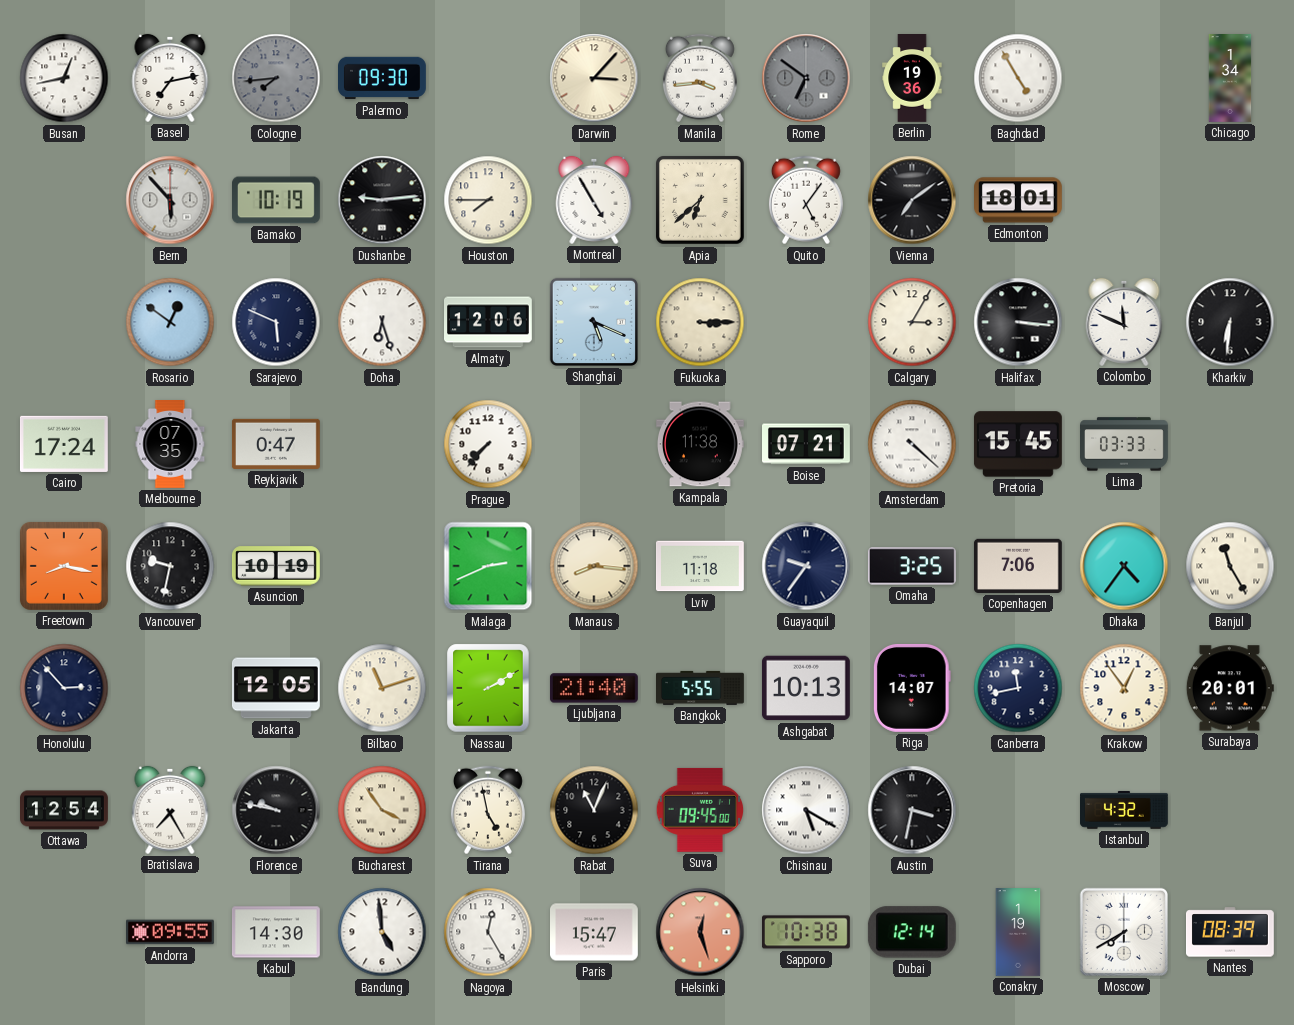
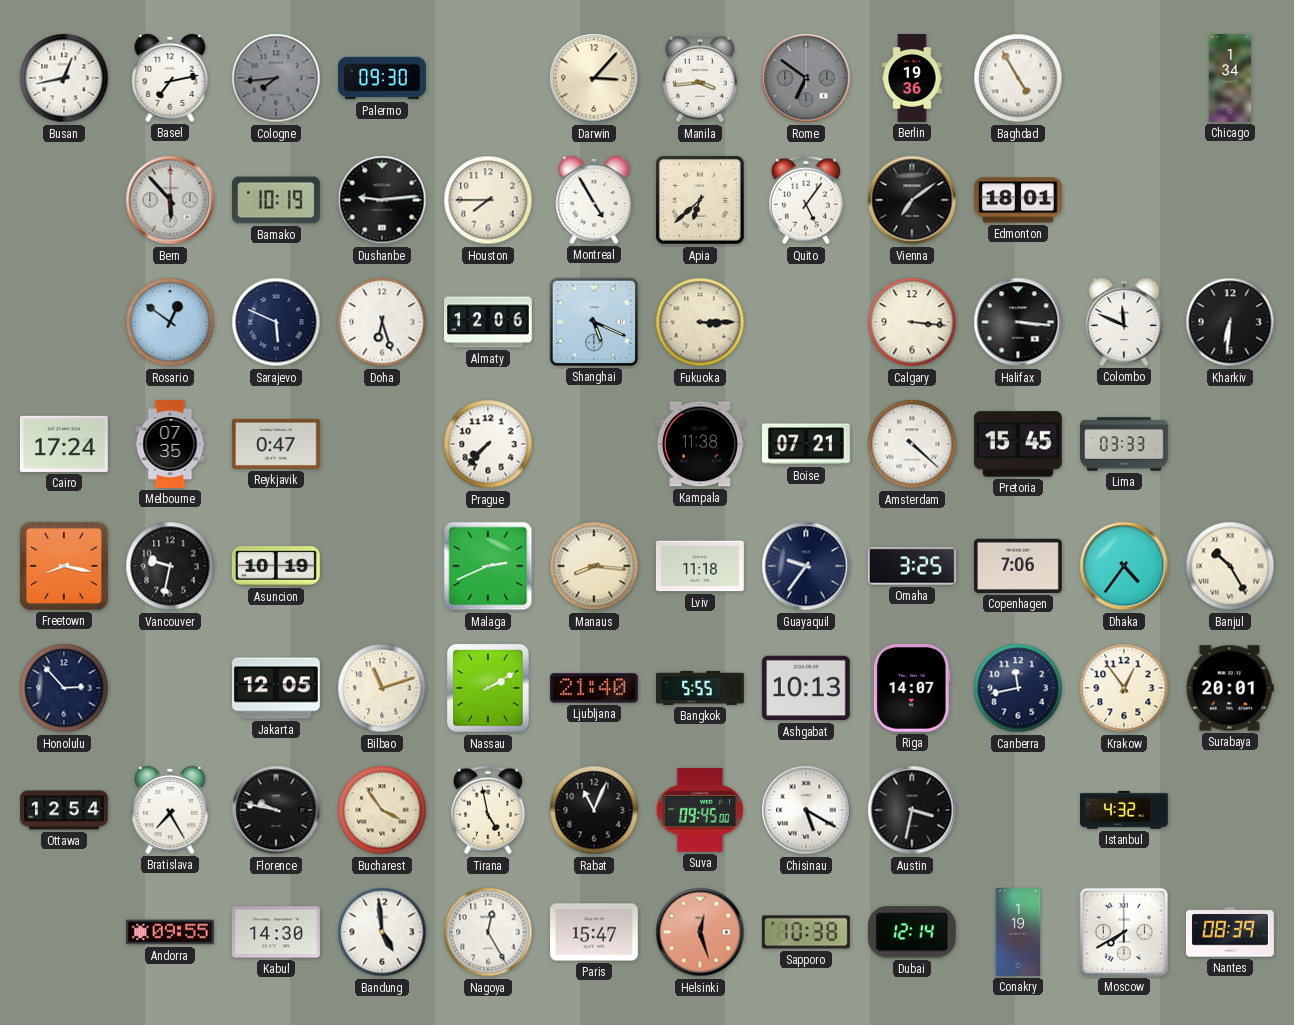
Calgary: 3:05 -> 3:16 (912, 322)
Banjul: 11:25 -> 10:25 (1230, 566)
